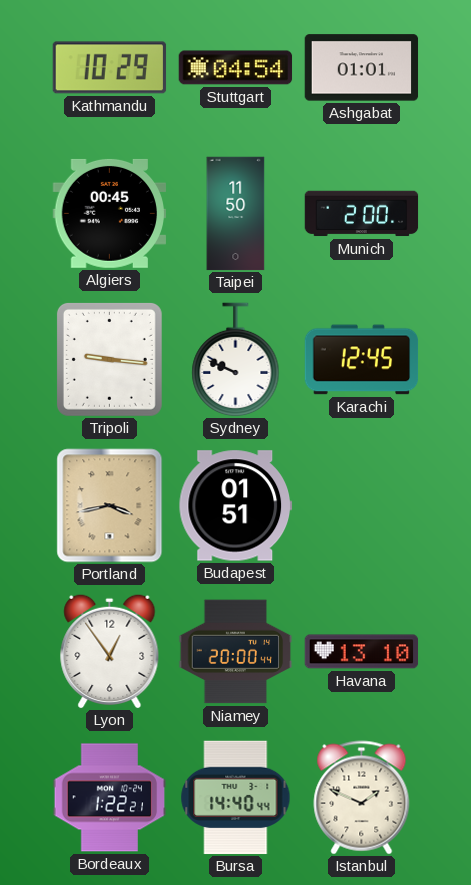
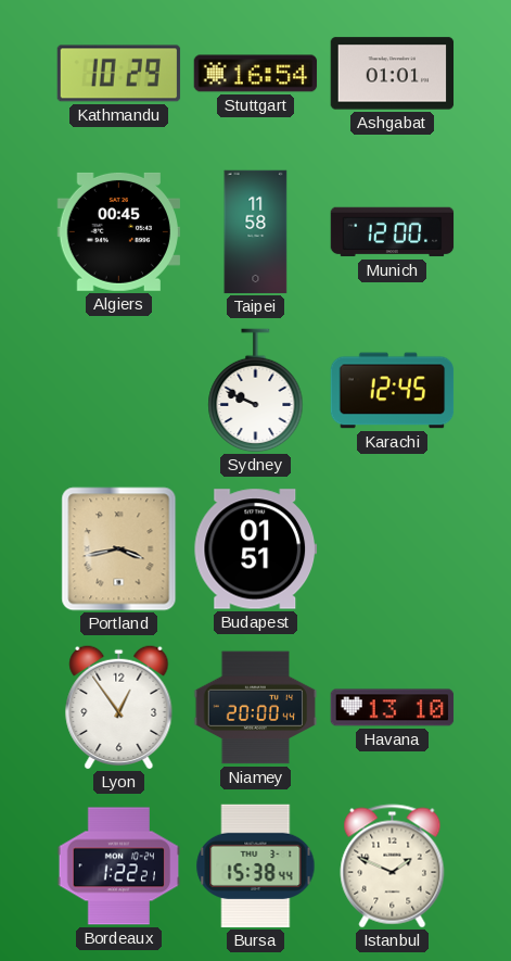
Stuttgart: 04:54 -> 16:54 (256, 74)
Taipei: 11:50 -> 11:58 (256, 232)
Munich: 2:00 -> 12:00 (393, 232)
Tripoli: 9:16 -> none (109, 359)
Bursa: 14:40 -> 15:38 (256, 867)
